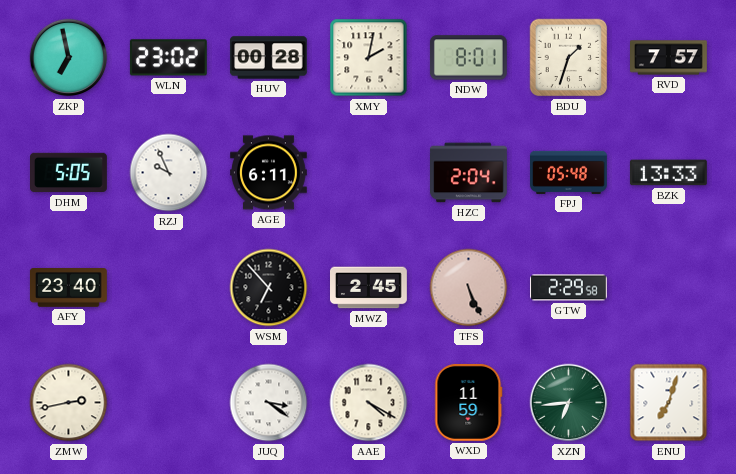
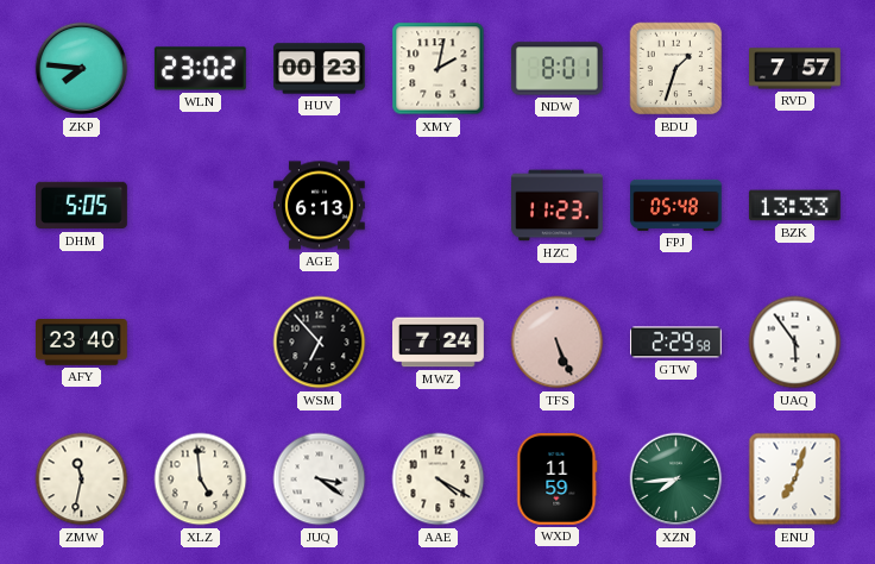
ZKP: 6:58 -> 7:46 (82, 69)
HUV: 00:28 -> 00:23 (320, 69)
RZJ: 9:56 -> none (169, 173)
AGE: 6:11 -> 6:13 (320, 206)
HZC: 2:04 -> 11:23 (558, 206)
MWZ: 2:45 -> 7:24 (439, 343)
UAQ: none -> 5:54 (795, 343)
ZMW: 2:43 -> 11:32 (82, 480)
XLZ: none -> 4:59 (201, 480)
XZN: 6:44 -> 7:44 (676, 480)
